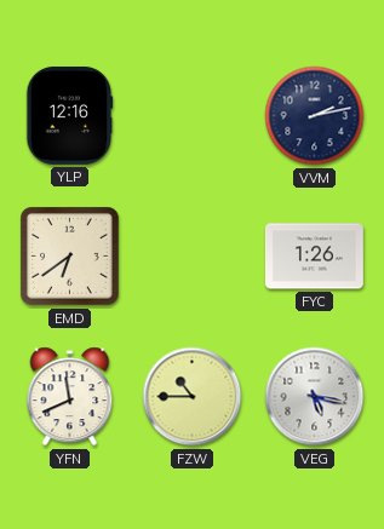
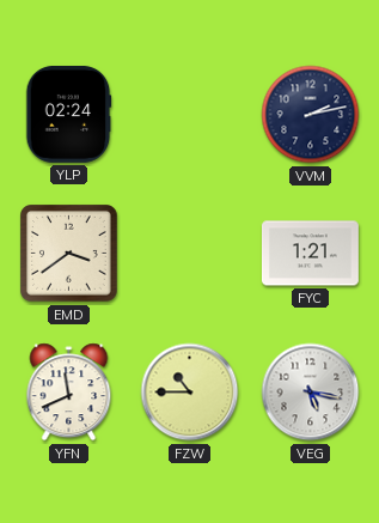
YLP: 12:16 -> 02:24 (68, 114)
EMD: 6:39 -> 3:39 (69, 254)
FYC: 1:26 -> 1:21 (310, 254)
